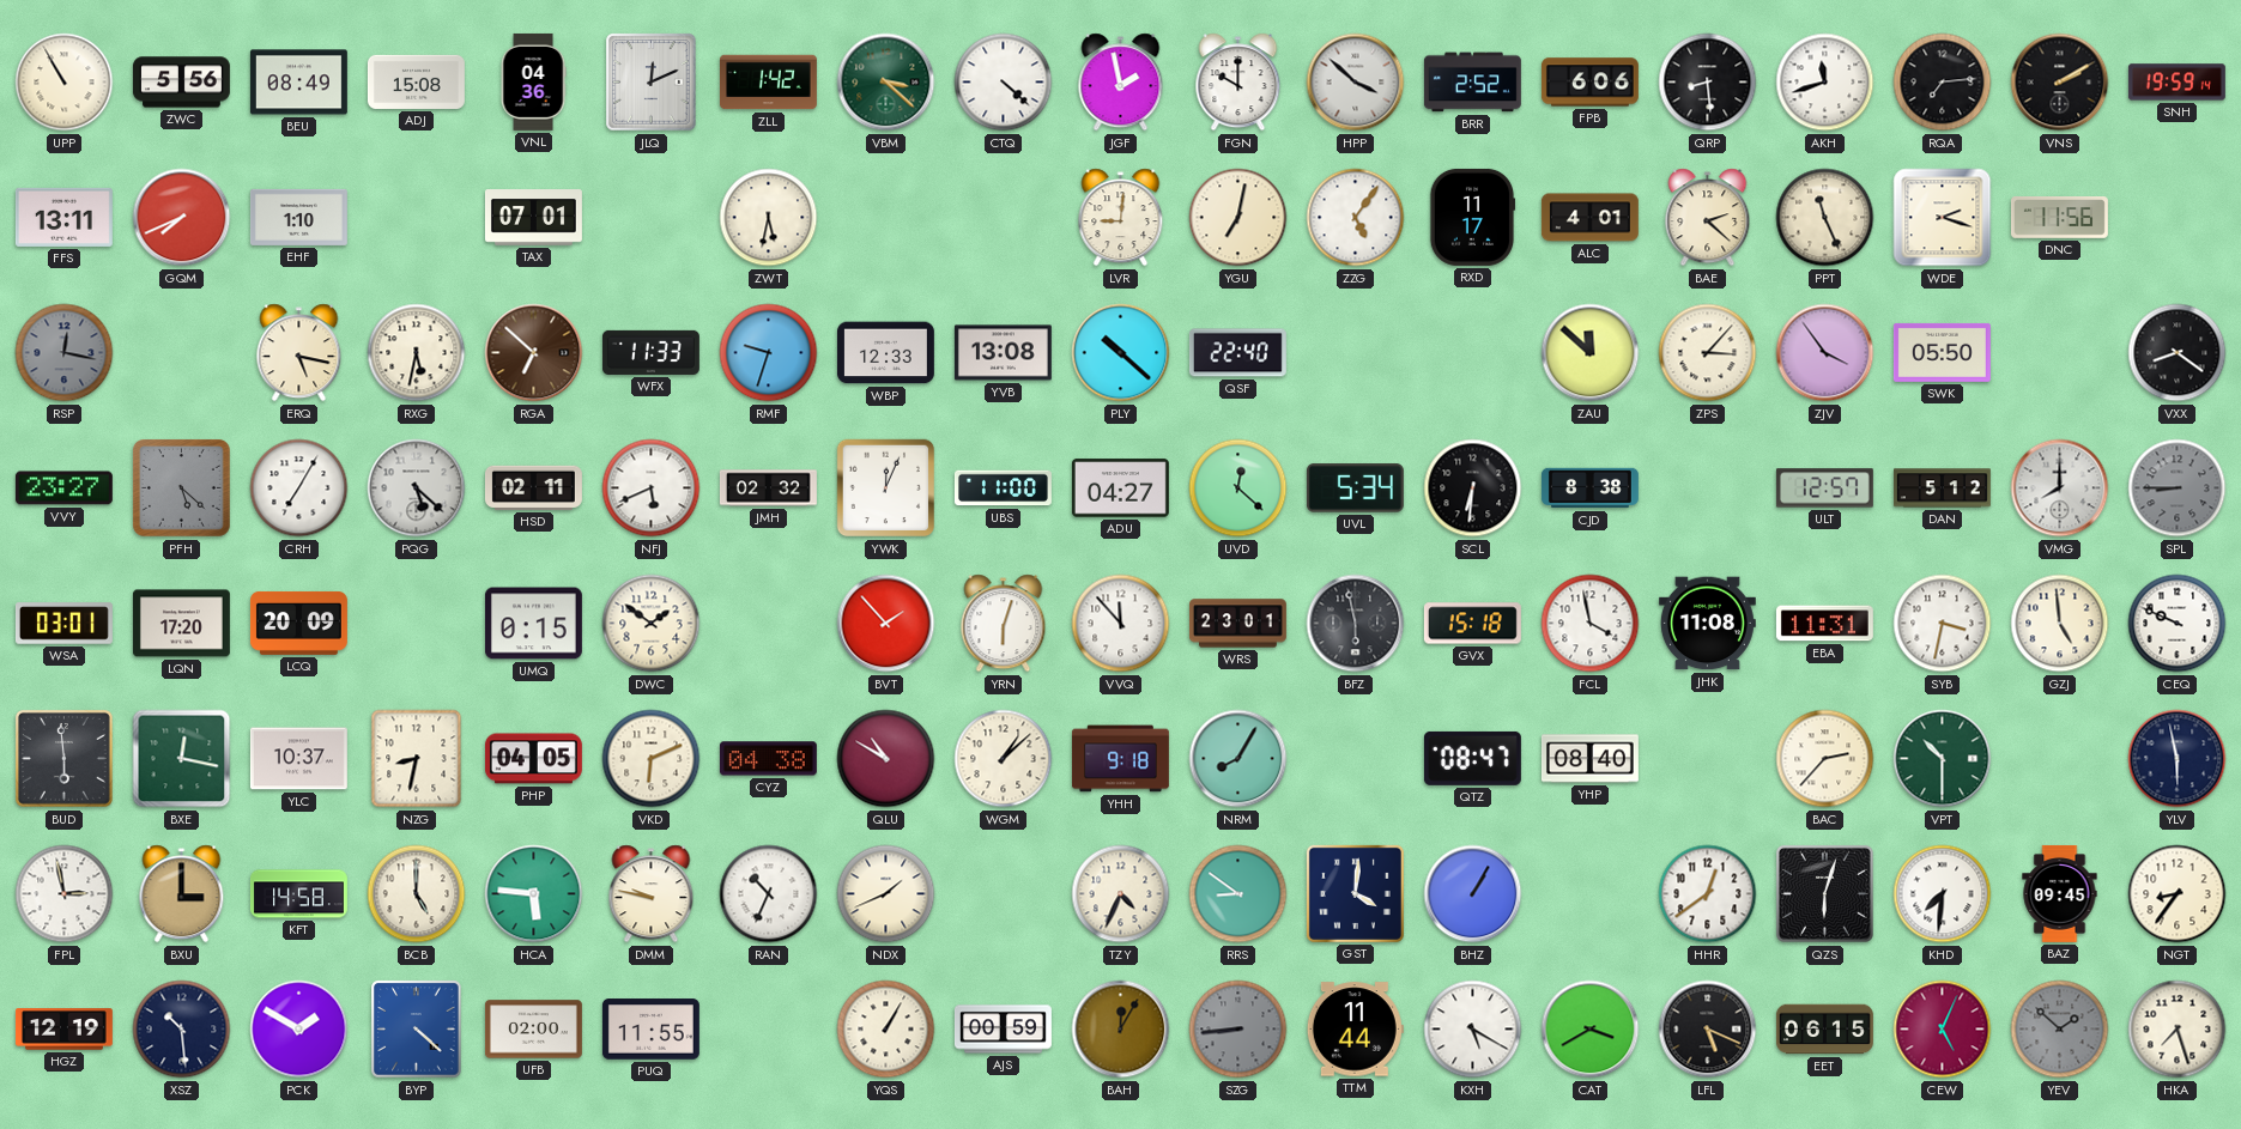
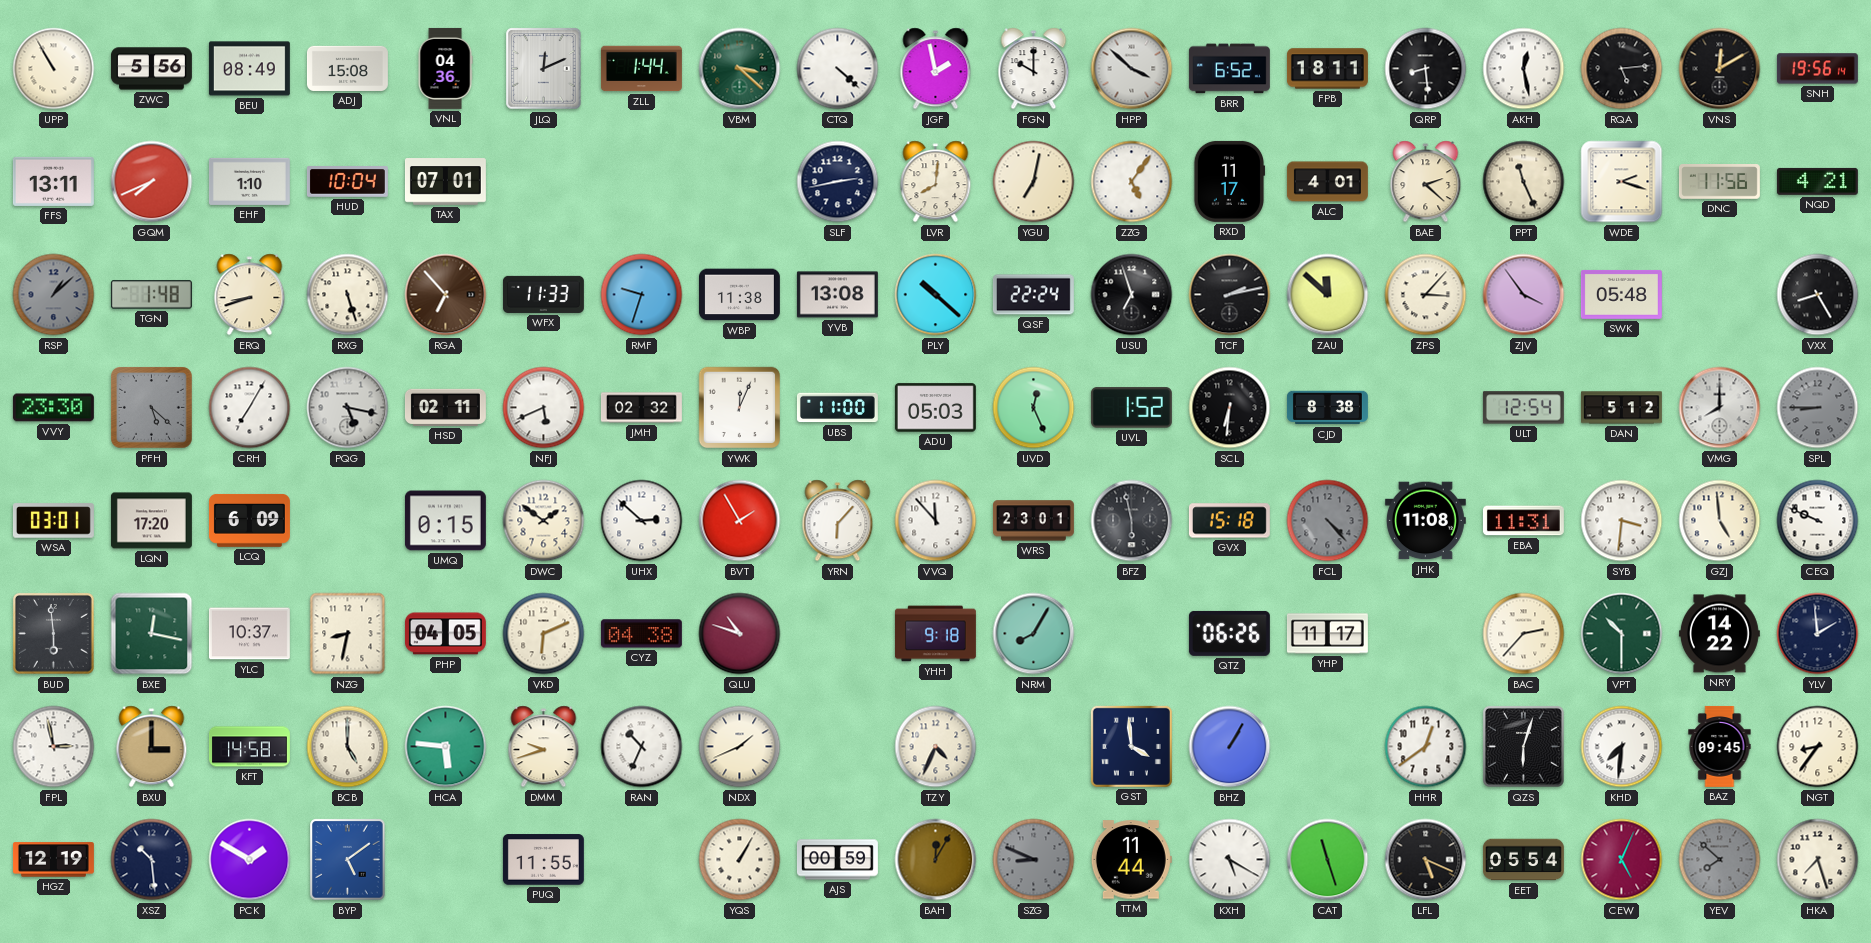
ZLL: 1:42 -> 1:44 (641, 69)
BRR: 2:52 -> 6:52 (1229, 69)
FPB: 6:06 -> 18:11 (1327, 69)
AKH: 11:42 -> 12:28 (1524, 69)
RQA: 7:14 -> 5:14 (1622, 69)
VNS: 2:10 -> 12:10 (1720, 69)
SNH: 19:59 -> 19:56 (1817, 69)
HUD: none -> 10:04 (347, 182)
ZWT: 5:32 -> none (769, 218)
SLF: none -> 2:43 (838, 182)
LVR: 9:01 -> 8:01 (936, 182)
NQD: none -> 4:21 (1817, 181)
RSP: 12:17 -> 1:08 (54, 295)
TGN: none -> 1:48 (151, 295)
ERQ: 5:17 -> 8:42 (250, 295)
RXG: 5:32 -> 5:27 (348, 295)
RGA: 6:52 -> 6:53 (446, 295)
WBP: 12:33 -> 11:38 (739, 295)
QSF: 22:40 -> 22:24 (1033, 295)
USU: none -> 6:57 (1132, 295)
TCF: none -> 2:13 (1230, 295)
SWK: 05:50 -> 05:48 (1621, 294)
VXX: 8:21 -> 8:25 (1818, 295)
VVY: 23:27 -> 23:30 (53, 408)
PQG: 5:22 -> 5:17 (348, 408)
ADU: 04:27 -> 05:03 (935, 408)
UVD: 12:22 -> 12:26 (1034, 408)
UVL: 5:34 -> 1:52 (1131, 408)
ULT: 12:57 -> 12:54 (1523, 408)
LCQ: 20:09 -> 6:09 (249, 520)
UHX: none -> 2:52 (642, 521)
BVT: 1:53 -> 1:55 (740, 521)
YRN: 6:03 -> 6:07 (838, 521)
FCL: 3:58 -> 4:23 (1328, 521)
FCL dial: white -> grey (1328, 521)
SYB: 3:32 -> 3:31 (1622, 521)
QLU: 10:50 -> 10:48 (740, 634)
WGM: 1:08 -> none (1004, 759)
QTZ: 08:47 -> 06:26 (1229, 633)
YHP: 08:40 -> 11:17 (1327, 634)
NRY: none -> 14:22 (1719, 634)
YLV: 5:58 -> 1:59 (1818, 634)
DMM: 9:47 -> 9:42 (544, 747)
RRS: 8:51 -> none (1238, 894)
GST: 4:01 -> 3:59 (1131, 746)
BYP: 4:22 -> 5:09 (348, 860)
UFB: 02:00 -> none (533, 1030)
SZG: 8:44 -> 8:49 (1034, 860)
CAT: 3:40 -> 11:27 (1328, 860)
EET: 06:15 -> 05:54 (1523, 860)
YEV: 1:52 -> 7:52 (1720, 860)
